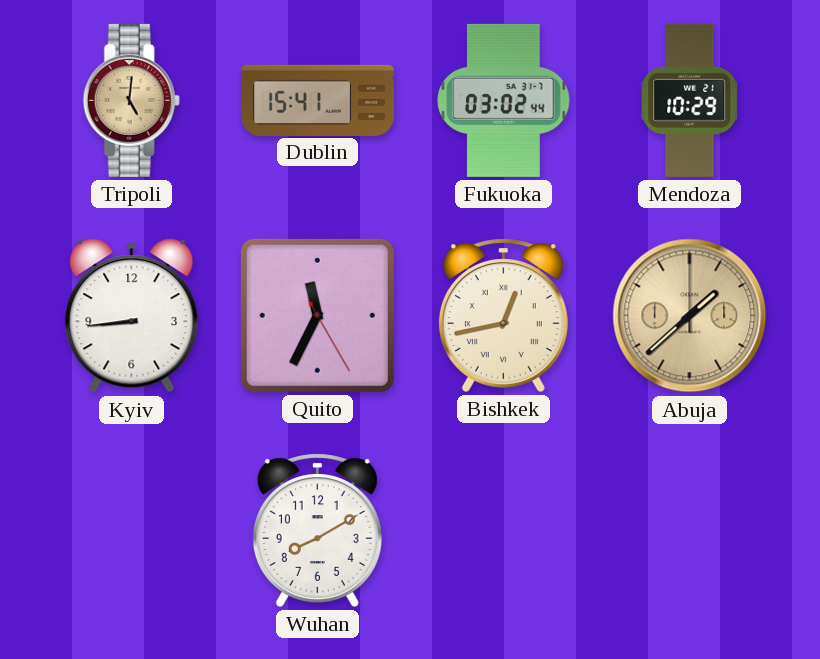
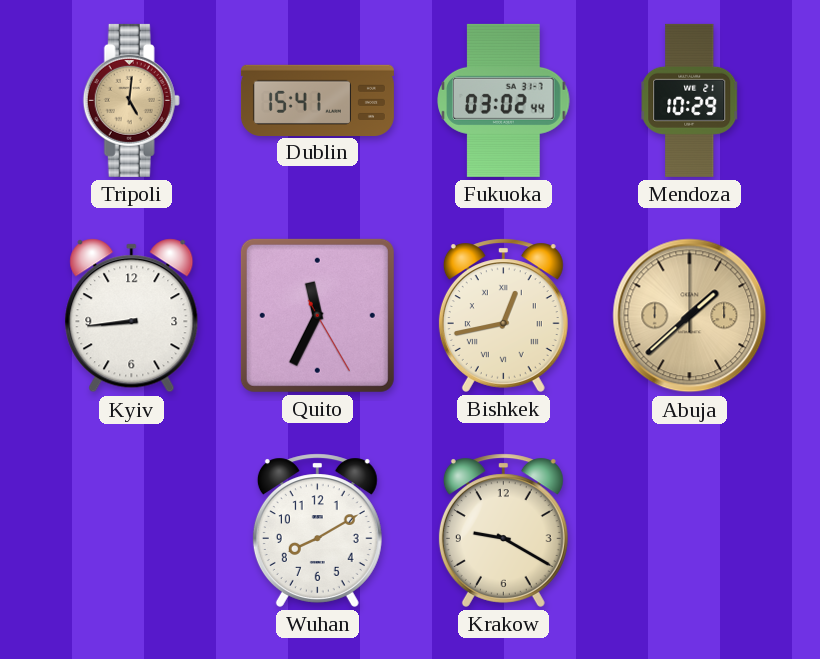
Krakow: none -> 9:20 (503, 530)
